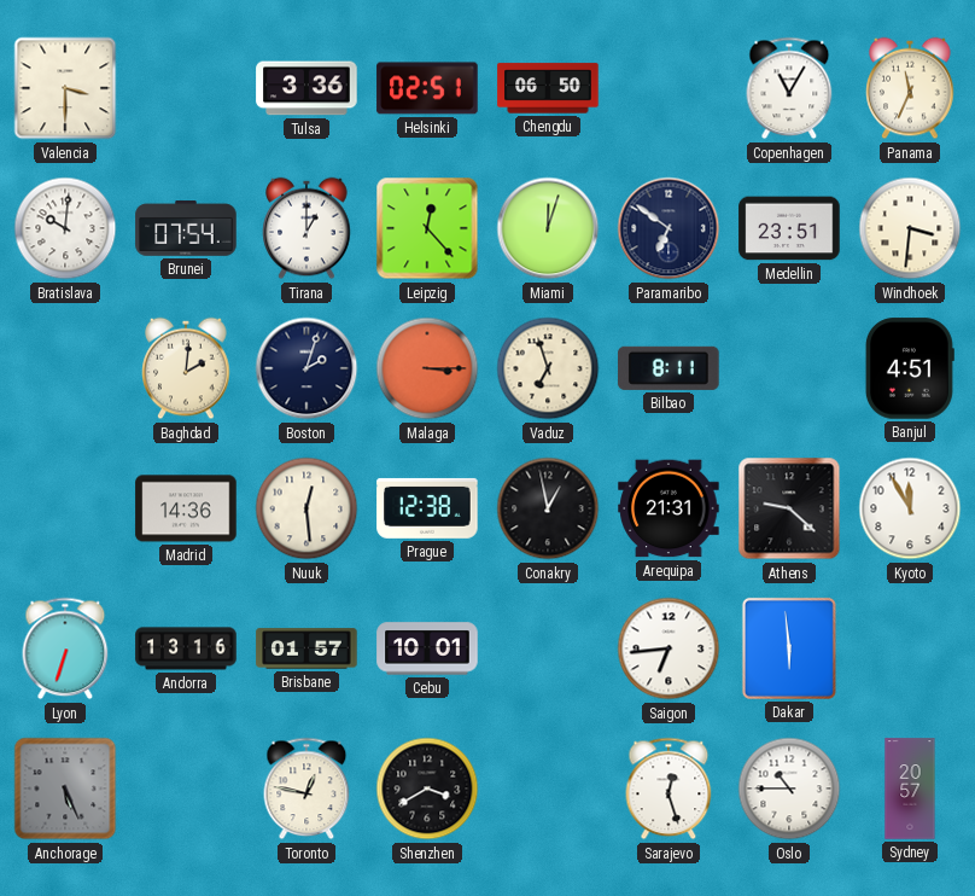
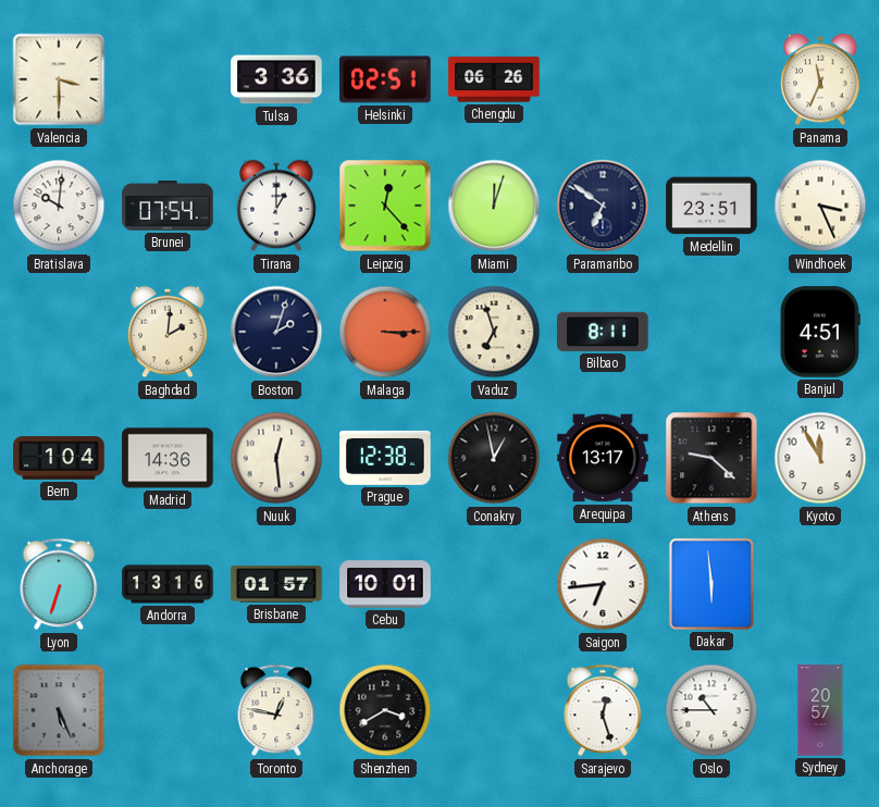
Chengdu: 06:50 -> 06:26 (494, 79)
Copenhagen: 11:05 -> none (789, 88)
Windhoek: 3:31 -> 3:26 (820, 206)
Bern: none -> 1:04 (59, 458)
Arequipa: 21:31 -> 13:17 (603, 458)
